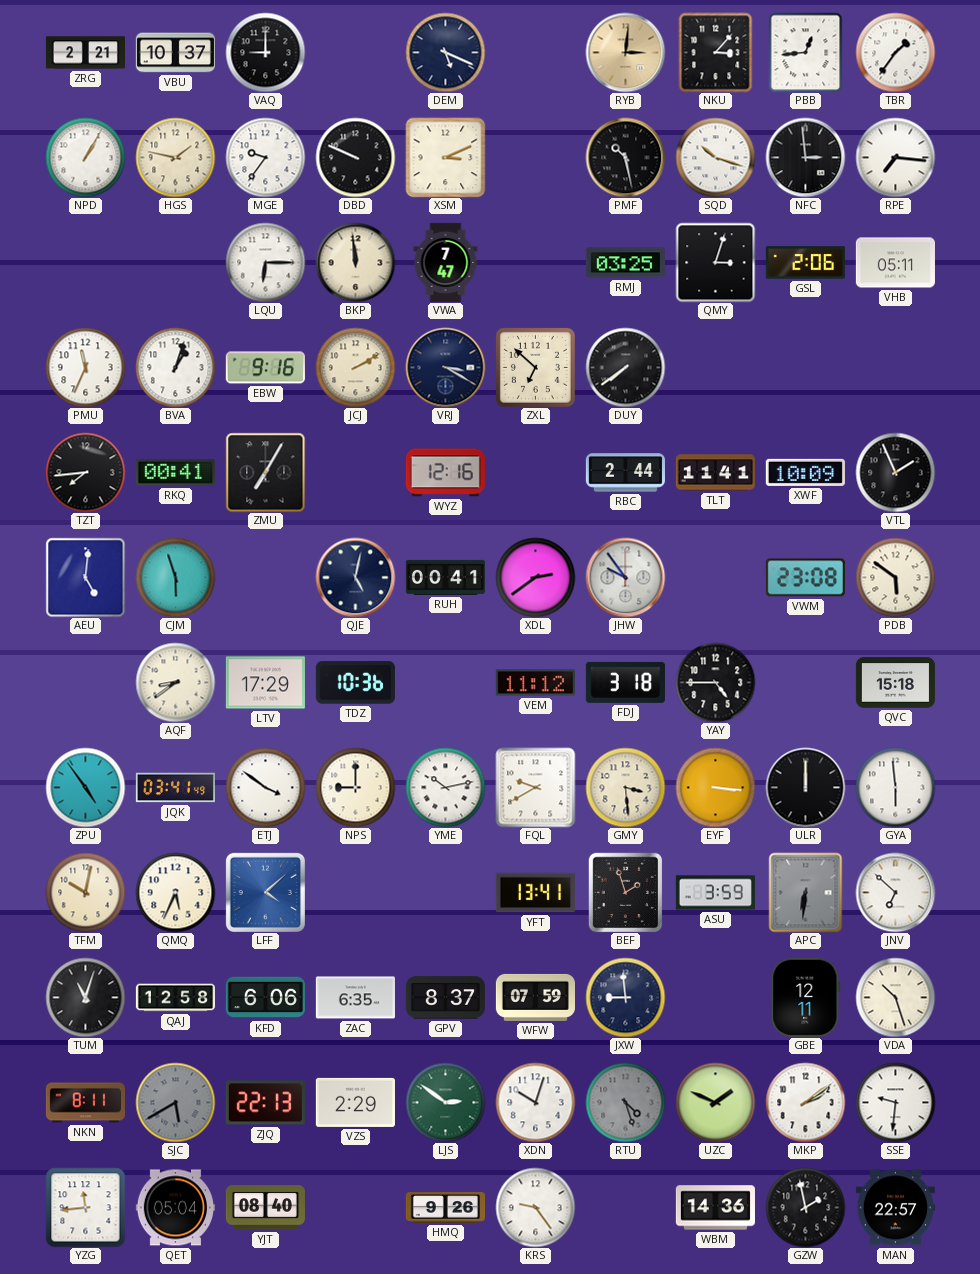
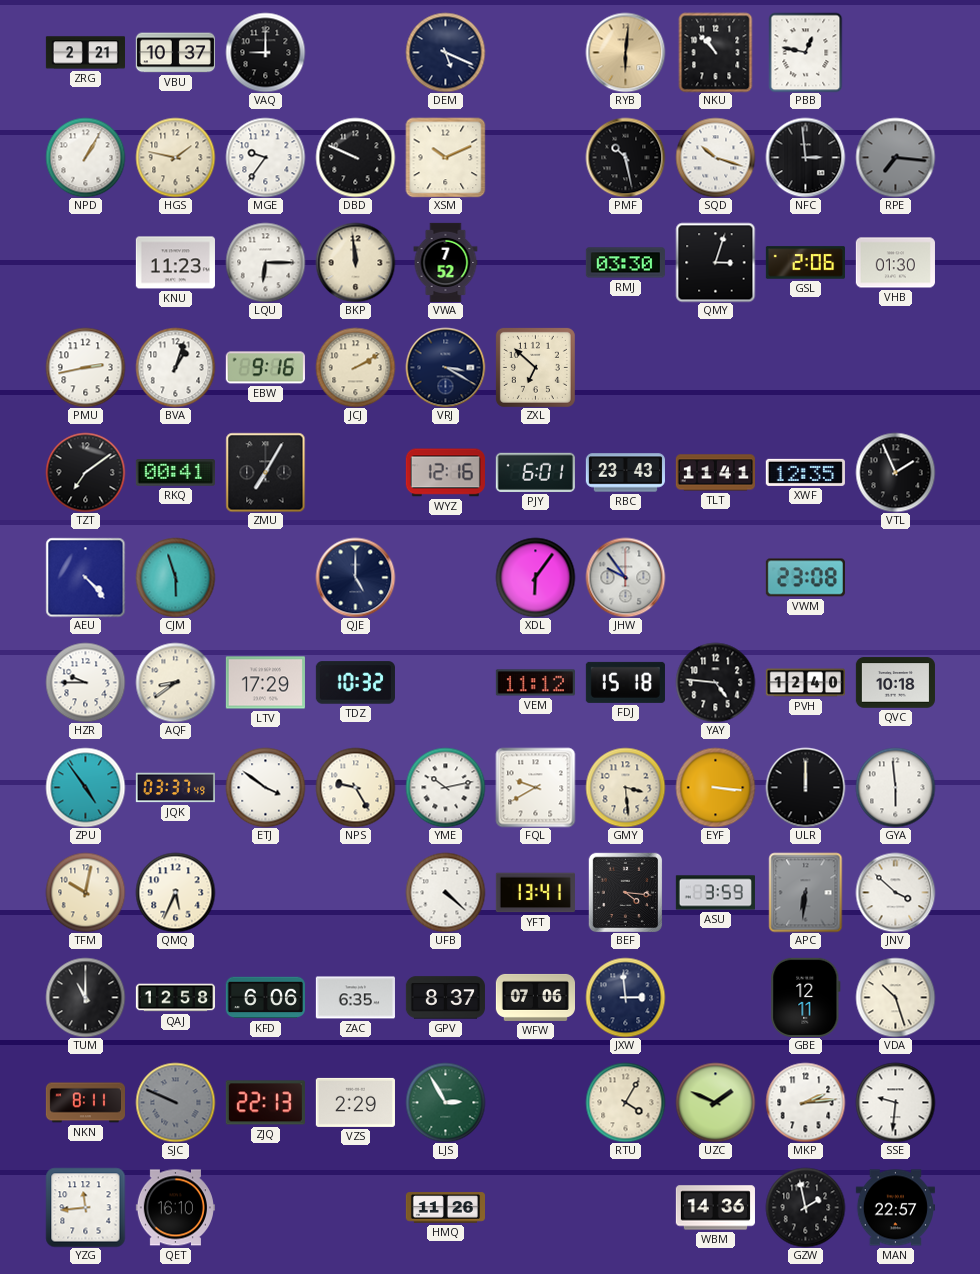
RYB: 3:01 -> 6:01 (625, 52)
NKU: 3:07 -> 10:53 (716, 52)
PBB: 12:44 -> 12:47 (806, 52)
TBR: 1:36 -> none (895, 52)
XSM: 3:11 -> 10:11 (445, 157)
RPE dial: white -> grey (895, 157)
KNU: none -> 11:23 (175, 263)
VWA: 7:47 -> 7:52 (446, 262)
RMJ: 03:25 -> 03:30 (625, 263)
VHB: 05:11 -> 01:30 (895, 263)
PMU: 11:34 -> 2:43 (85, 367)
DUY: 7:39 -> none (625, 367)
TZT: 7:44 -> 7:09 (85, 472)
PJY: none -> 6:01 (535, 472)
RBC: 2:44 -> 23:43 (625, 473)
XWF: 10:09 -> 12:35 (805, 472)
AEU: 5:01 -> 4:23 (85, 577)
QJE: 5:02 -> 5:00 (355, 577)
RUH: 00:41 -> none (445, 577)
XDL: 2:39 -> 6:06 (535, 577)
PDB: 5:51 -> none (895, 577)
HZR: none -> 9:45 (85, 682)
TDZ: 10:36 -> 10:32 (355, 683)
FDJ: 3:18 -> 15:18 (625, 682)
YAY: 4:45 -> 4:46 (715, 682)
PVH: none -> 12:40 (805, 683)
QVC: 15:18 -> 10:18 (895, 683)
JQK: 03:41 -> 03:37 (175, 788)
NPS: 9:00 -> 9:25 (355, 787)
LFF: 4:08 -> none (265, 892)
UFB: none -> 4:22 (445, 892)
BEF: 1:57 -> 4:16 (626, 892)
JNV: 6:52 -> 3:52 (895, 892)
TUM: 11:03 -> 11:00 (85, 997)
WFW: 07:59 -> 07:06 (535, 997)
JXW: 8:59 -> 2:59 (625, 997)
SJC: 5:40 -> 9:49 (175, 1102)
LJS: 2:51 -> 2:55 (445, 1102)
XDN: 10:03 -> none (535, 1102)
RTU: 4:27 -> 4:05 (625, 1102)
RTU dial: grey -> cream (625, 1102)
MKP: 2:09 -> 2:14 (805, 1102)
QET: 05:04 -> 16:10 (175, 1208)
YJT: 08:40 -> none (265, 1208)
HMQ: 9:26 -> 11:26 (445, 1208)
KRS: 9:24 -> none (535, 1207)
